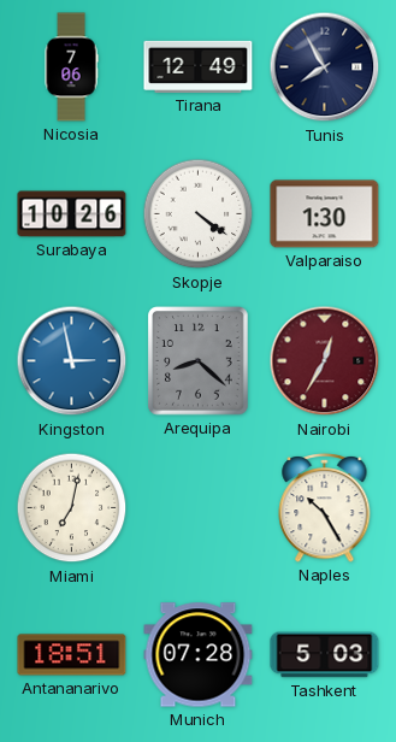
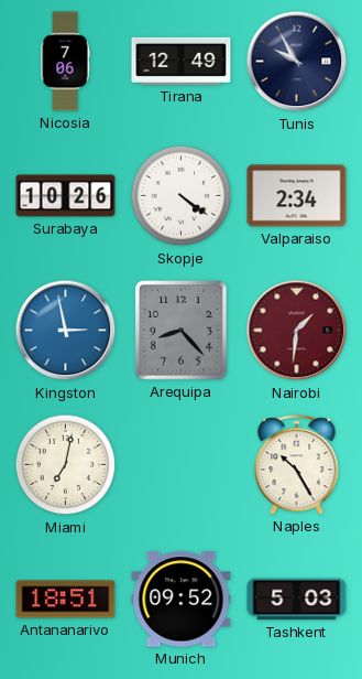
Tunis: 7:55 -> 9:55 (297, 62)
Valparaiso: 1:30 -> 2:34 (297, 196)
Arequipa: 8:22 -> 8:23 (182, 331)
Nairobi: 12:35 -> 1:31 (297, 331)
Munich: 07:28 -> 09:52 (182, 600)
